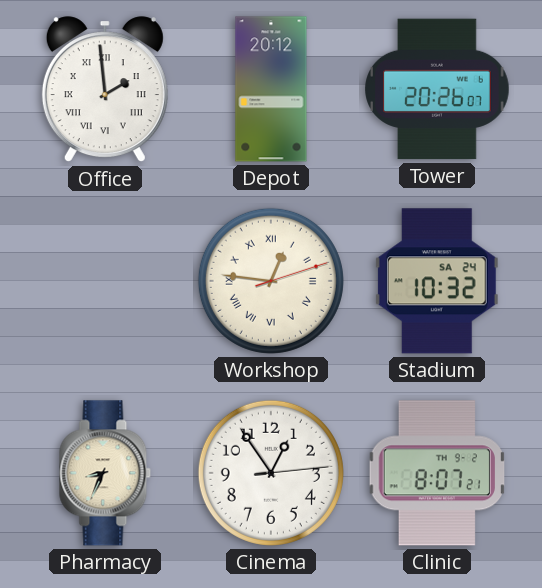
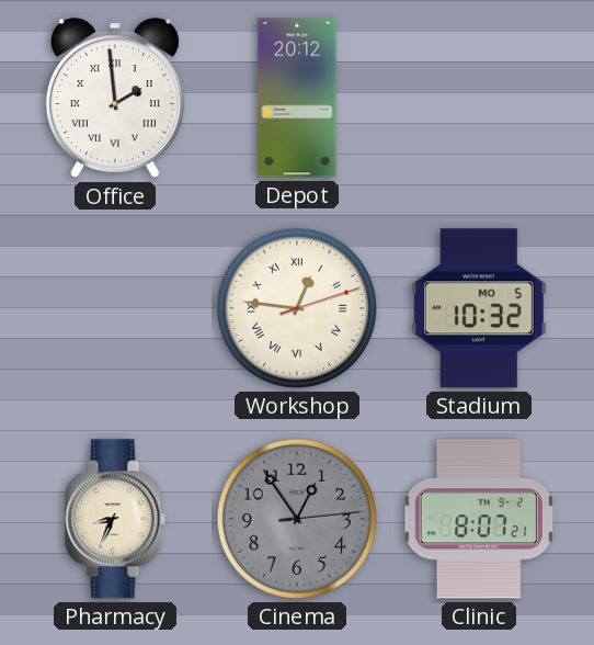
Tower: 20:26 -> none (437, 89)
Stadium date: SA 24 -> MO 5 (479, 308)
Cinema dial: white -> grey (297, 519)
